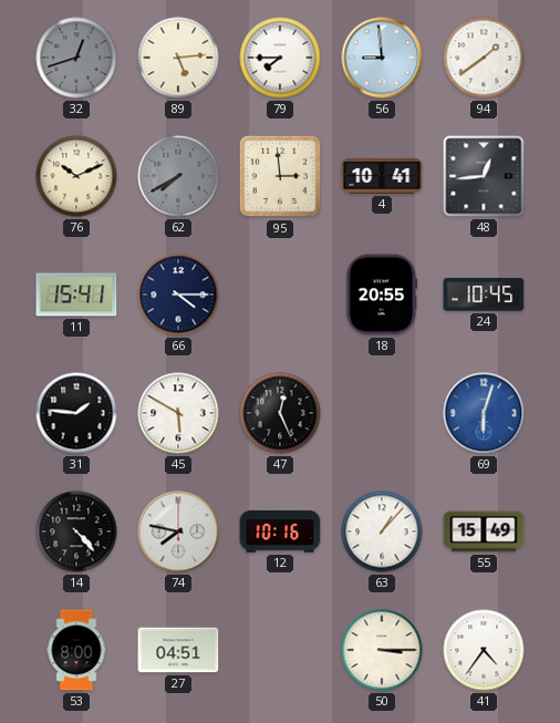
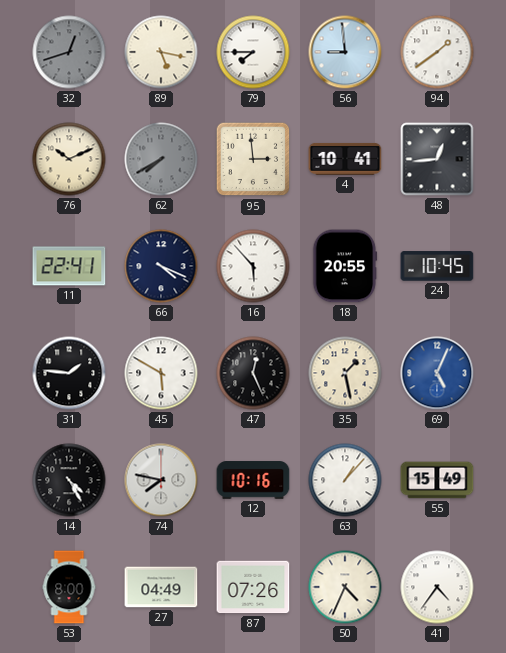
89: 5:14 -> 5:17 (161, 52)
11: 15:41 -> 22:41 (69, 266)
66: 4:15 -> 4:19 (161, 266)
16: none -> 5:53 (253, 266)
35: none -> 1:28 (345, 373)
69: 6:03 -> 5:04 (437, 373)
14: 4:23 -> 4:25 (69, 480)
27: 04:51 -> 04:49 (161, 587)
87: none -> 07:26 (253, 587)
50: 3:15 -> 4:34 (345, 587)
